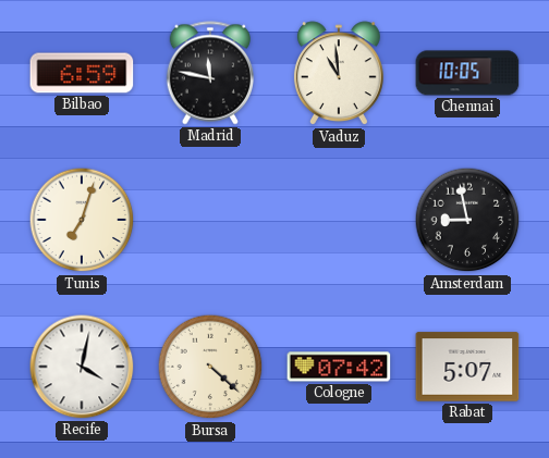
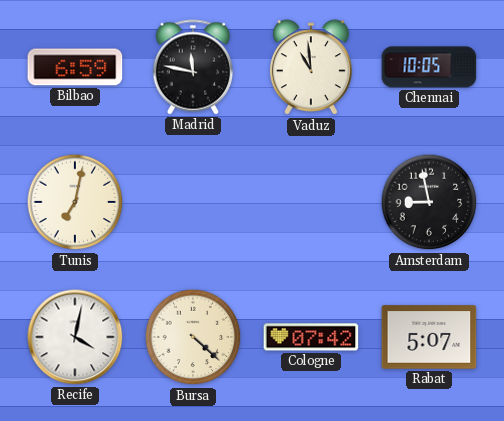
Tunis: 7:03 -> 7:02 (75, 202)
